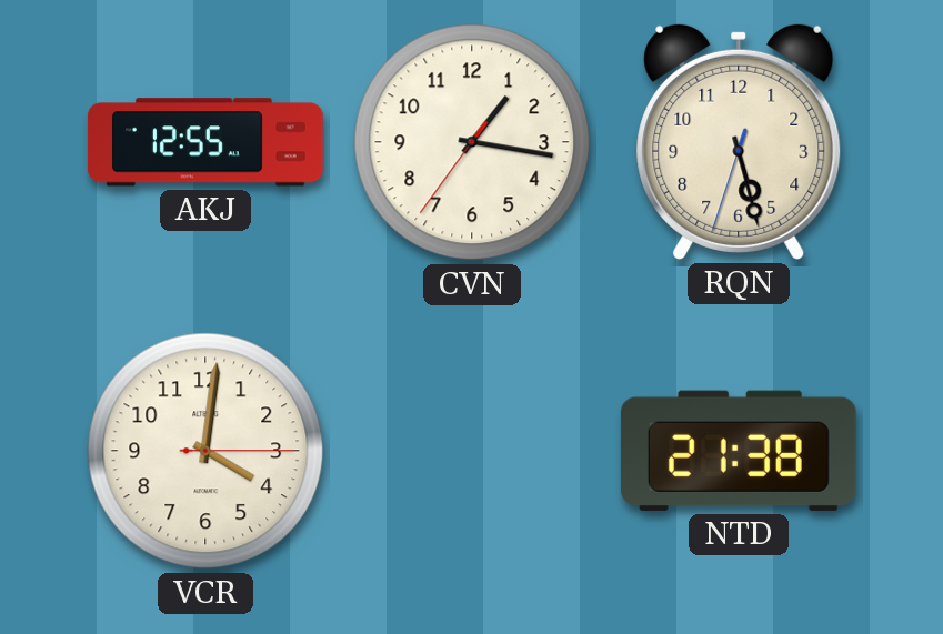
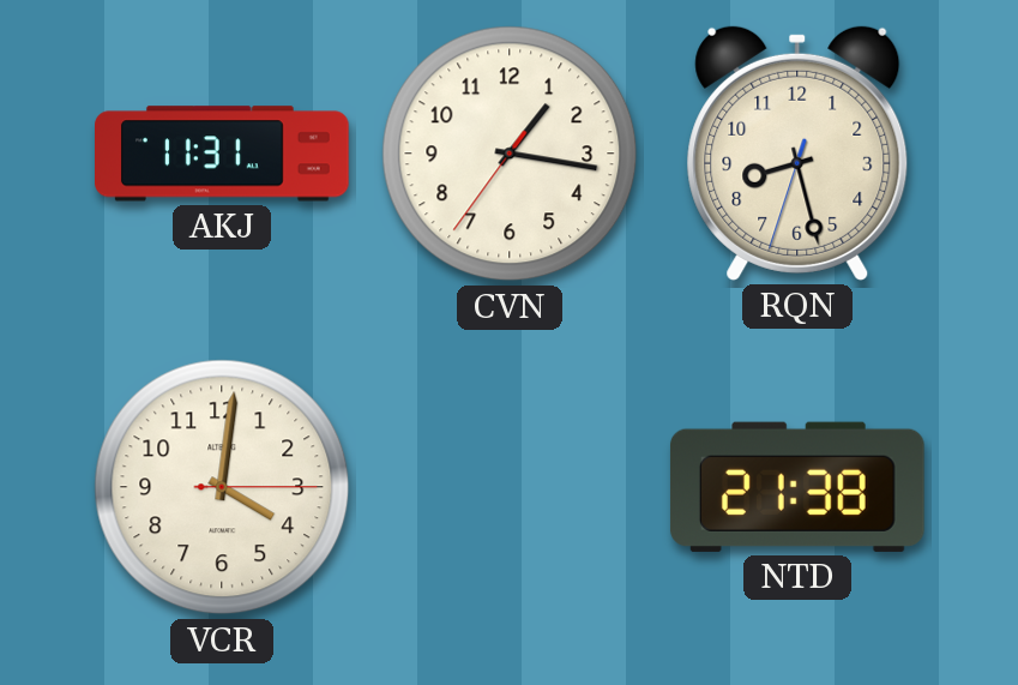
AKJ: 12:55 -> 11:31 (222, 154)
RQN: 5:27 -> 8:27 (797, 154)
